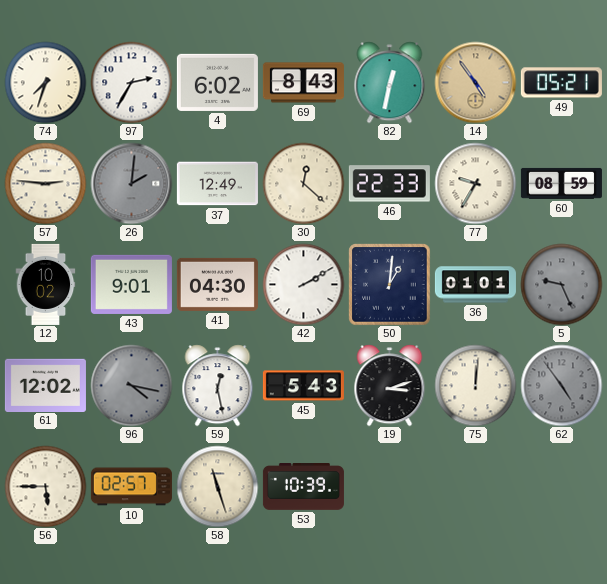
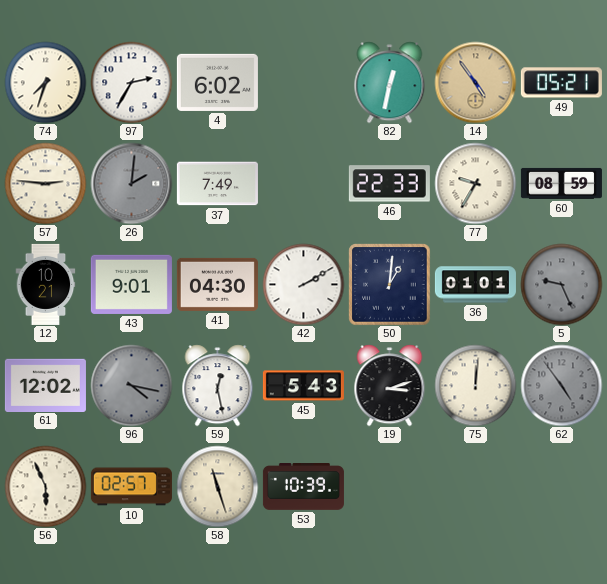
69: 8:43 -> none (303, 83)
37: 12:49 -> 7:49 (217, 184)
30: 12:22 -> none (303, 183)
12: 10:02 -> 10:21 (46, 284)
56: 5:45 -> 5:56 (45, 486)
